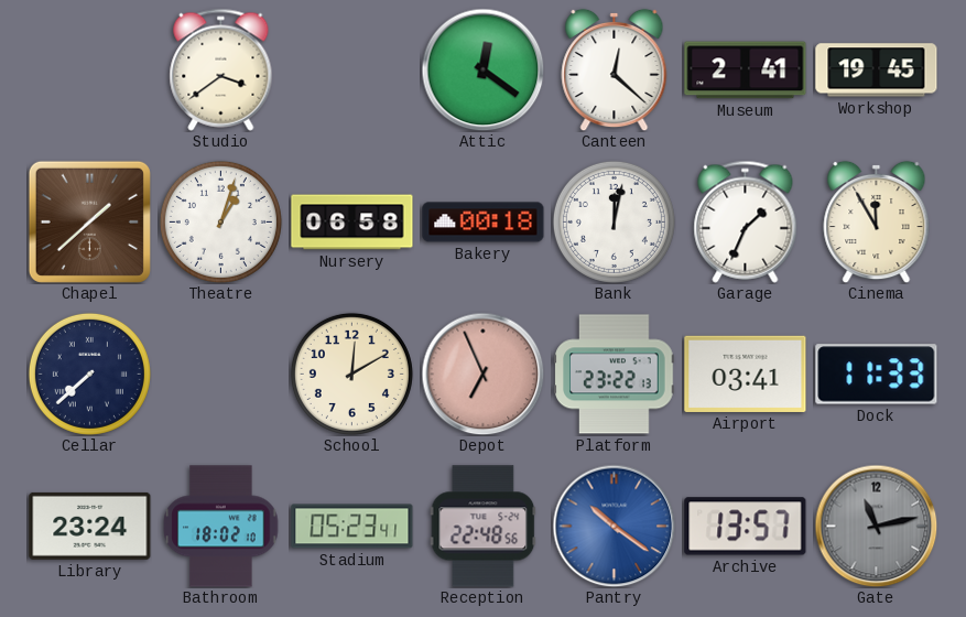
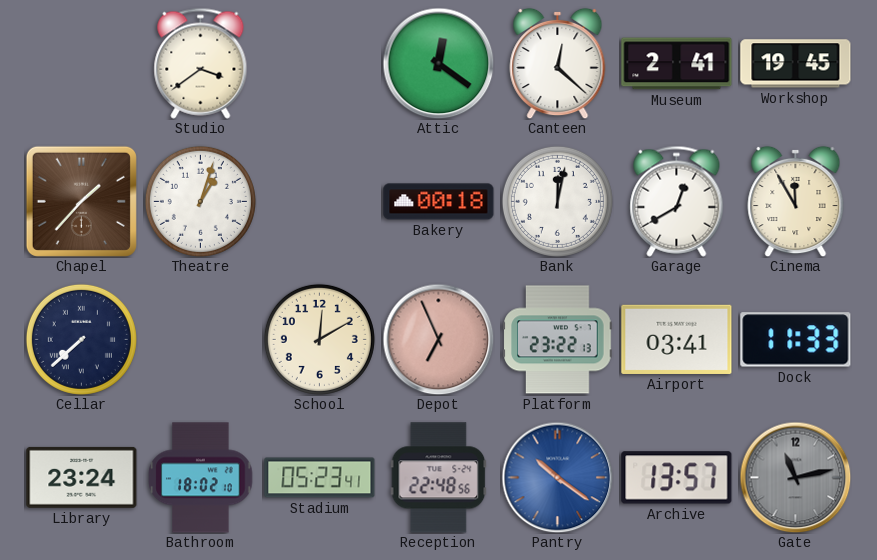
Chapel: 1:38 -> 1:37 (81, 201)
Nursery: 06:58 -> none (352, 223)
Garage: 1:34 -> 12:40 (677, 201)
